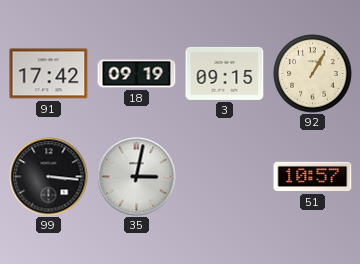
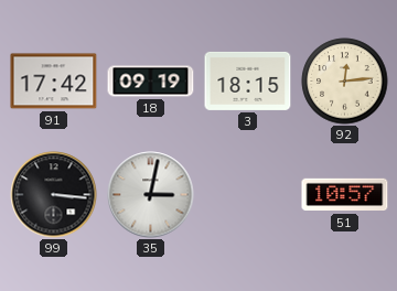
3: 09:15 -> 18:15 (248, 80)
92: 1:05 -> 12:14 (345, 82)
